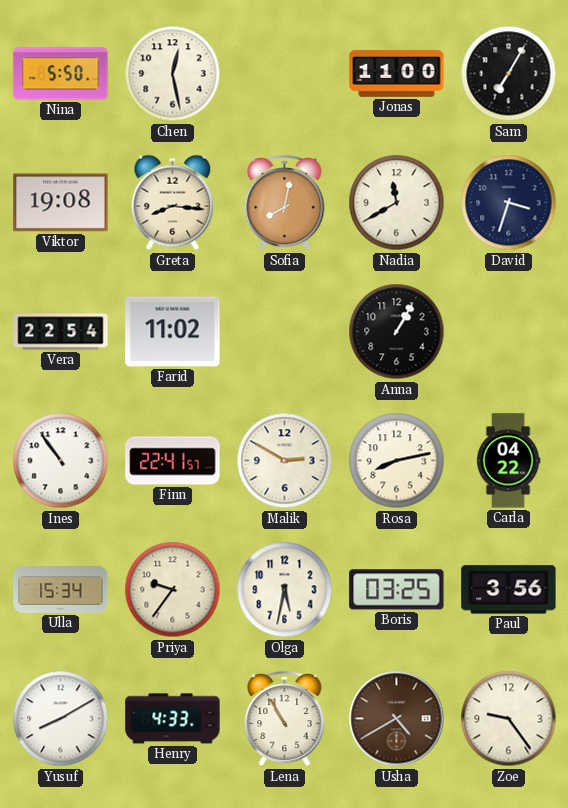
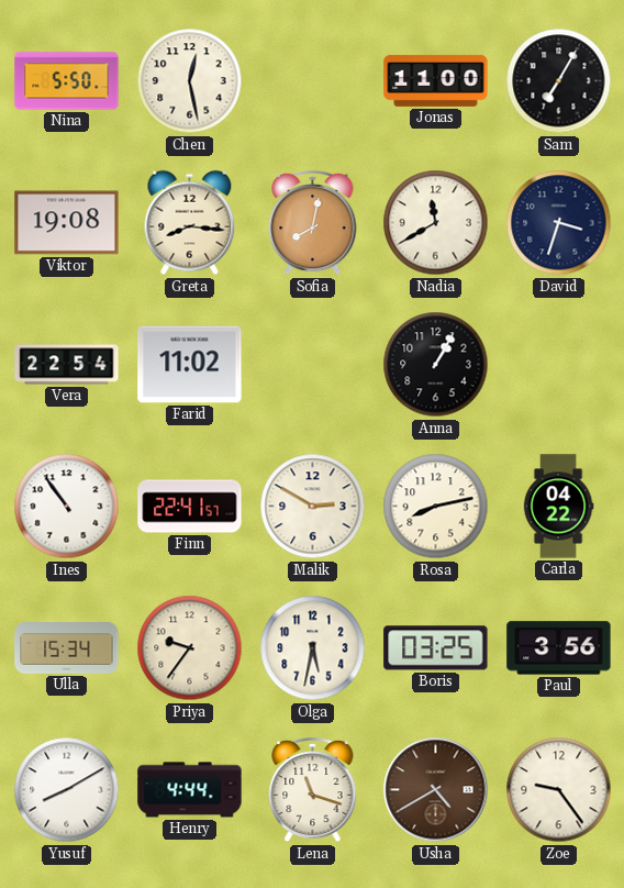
Henry: 4:33 -> 4:44 (190, 790)
Lena: 10:55 -> 11:18 (313, 790)
